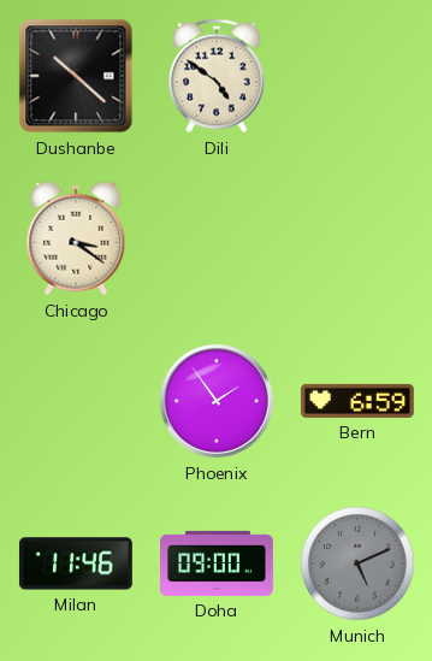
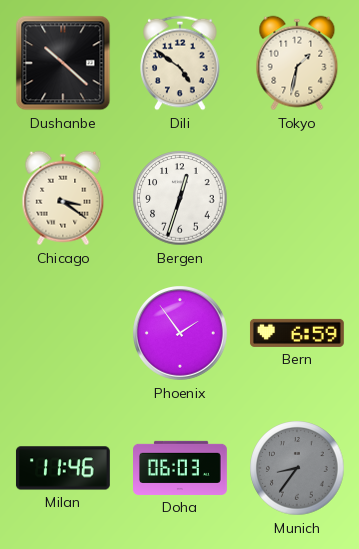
Tokyo: none -> 1:32 (297, 63)
Bergen: none -> 12:33 (180, 198)
Doha: 09:00 -> 06:03 (181, 468)
Munich: 5:11 -> 8:36 (297, 468)
